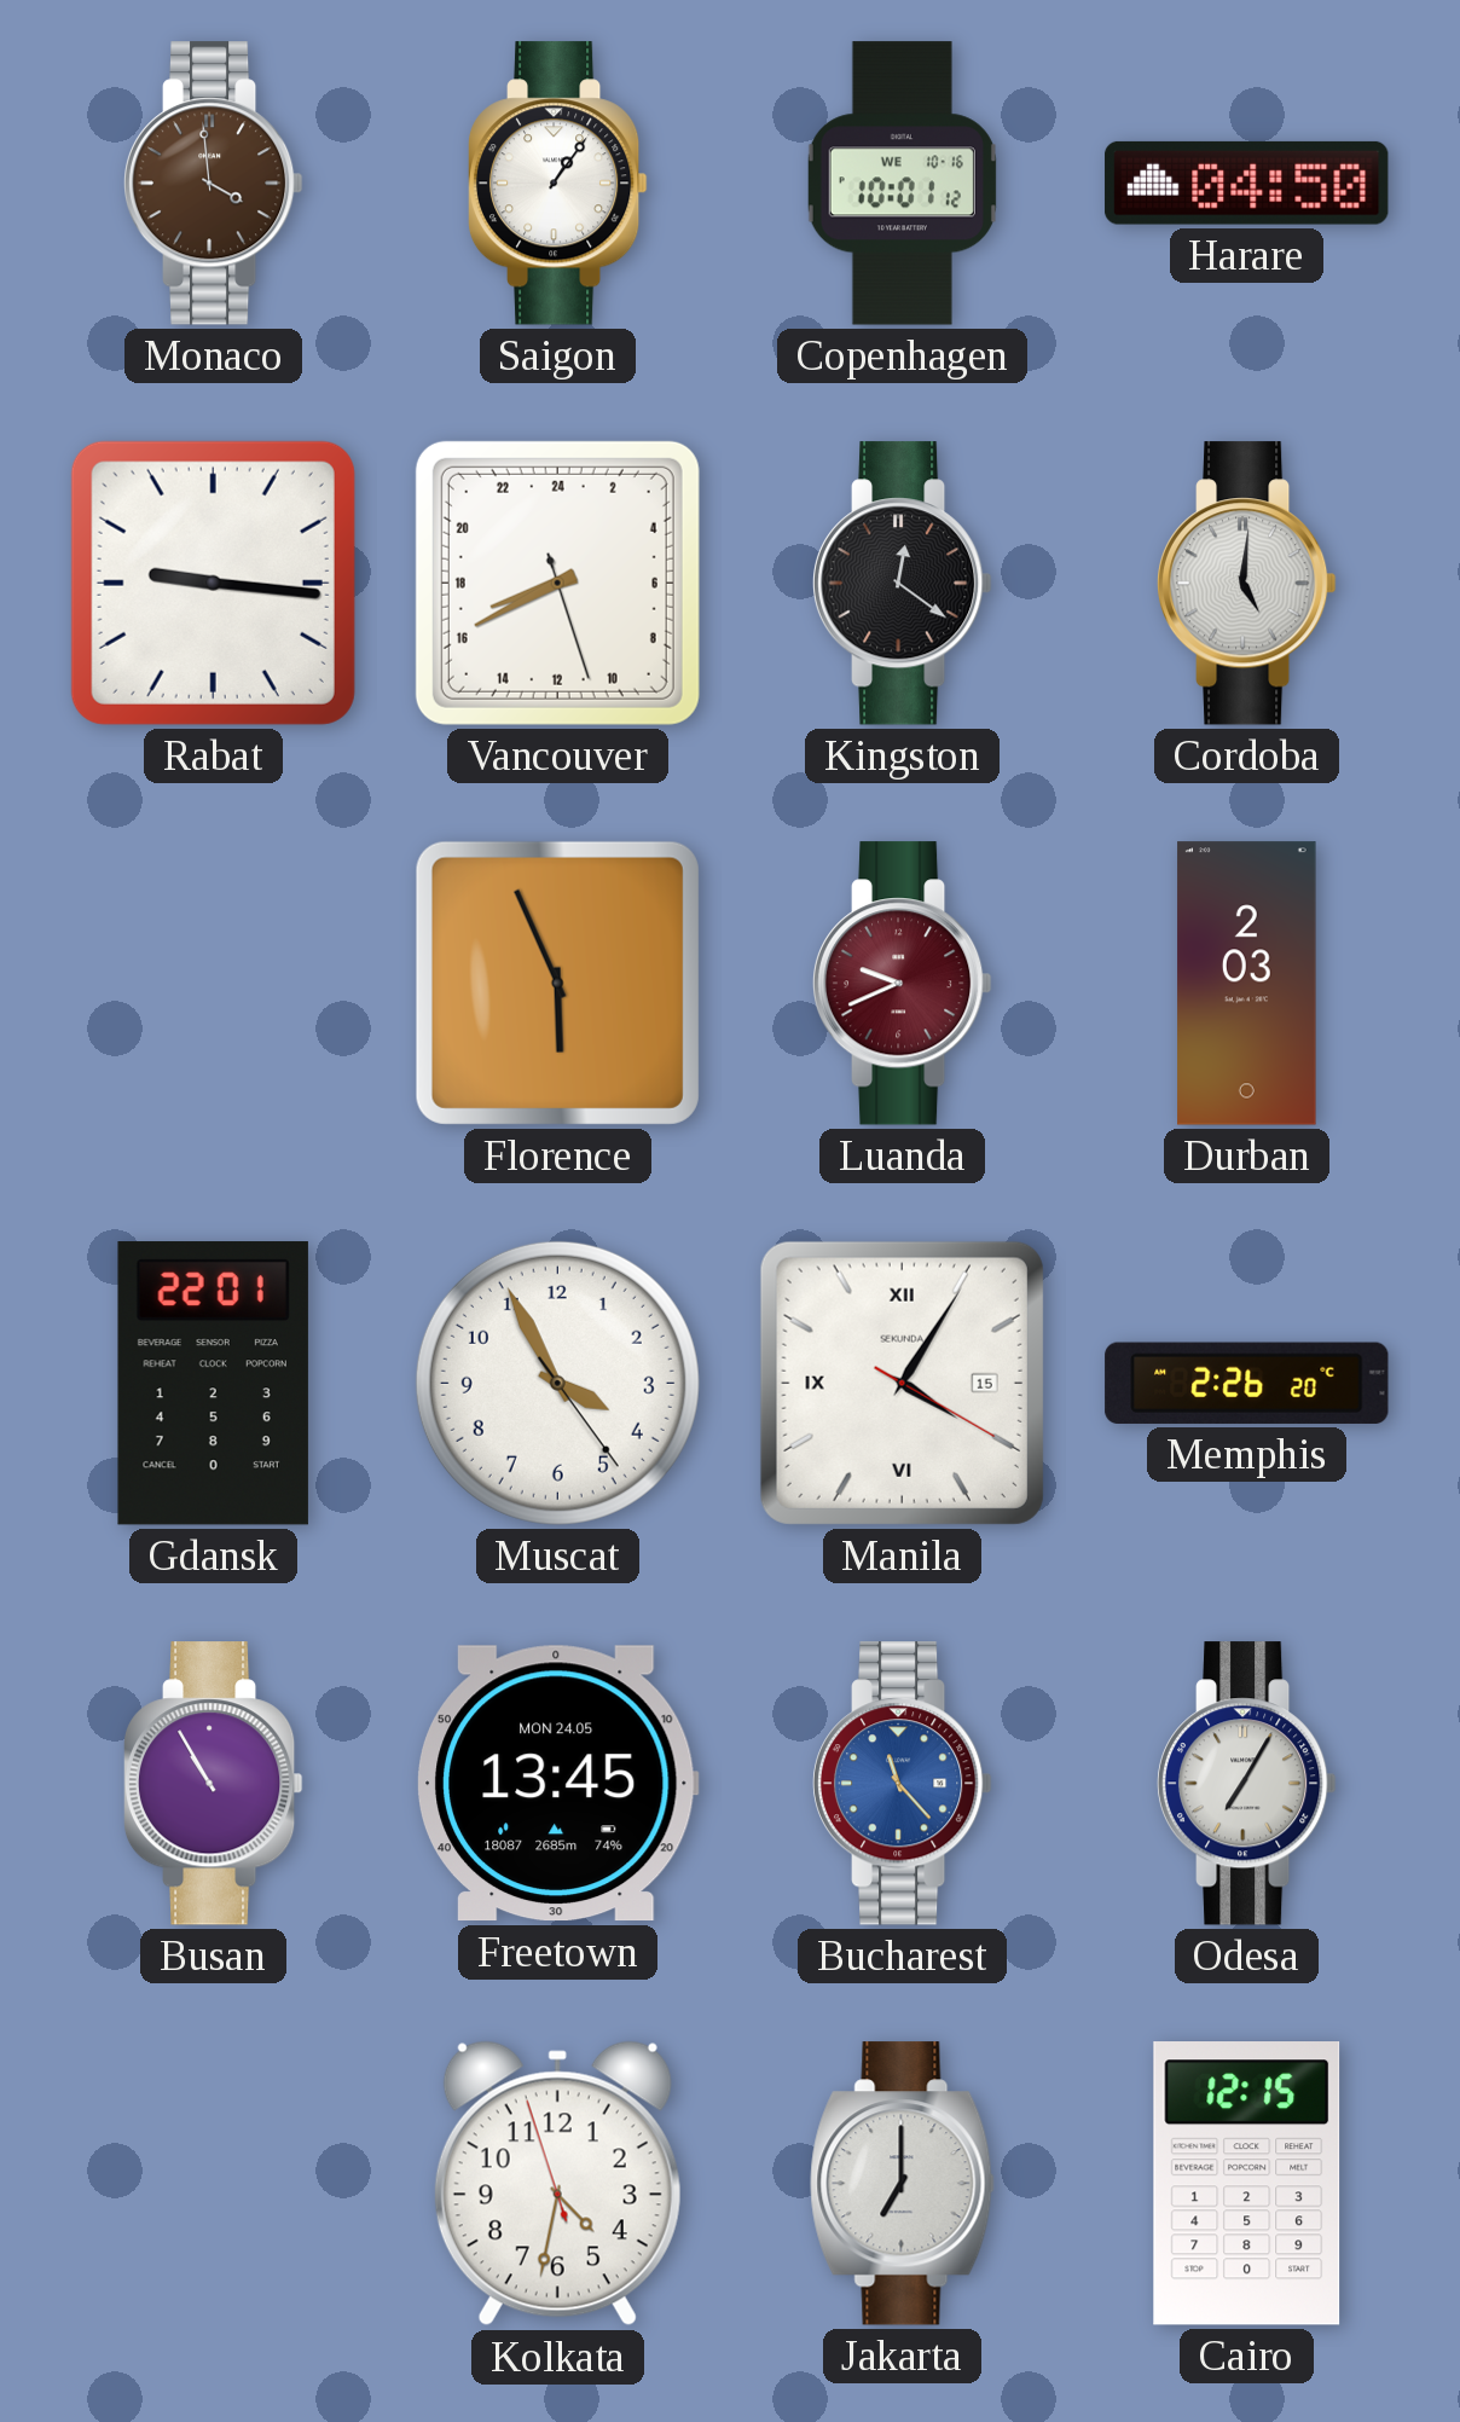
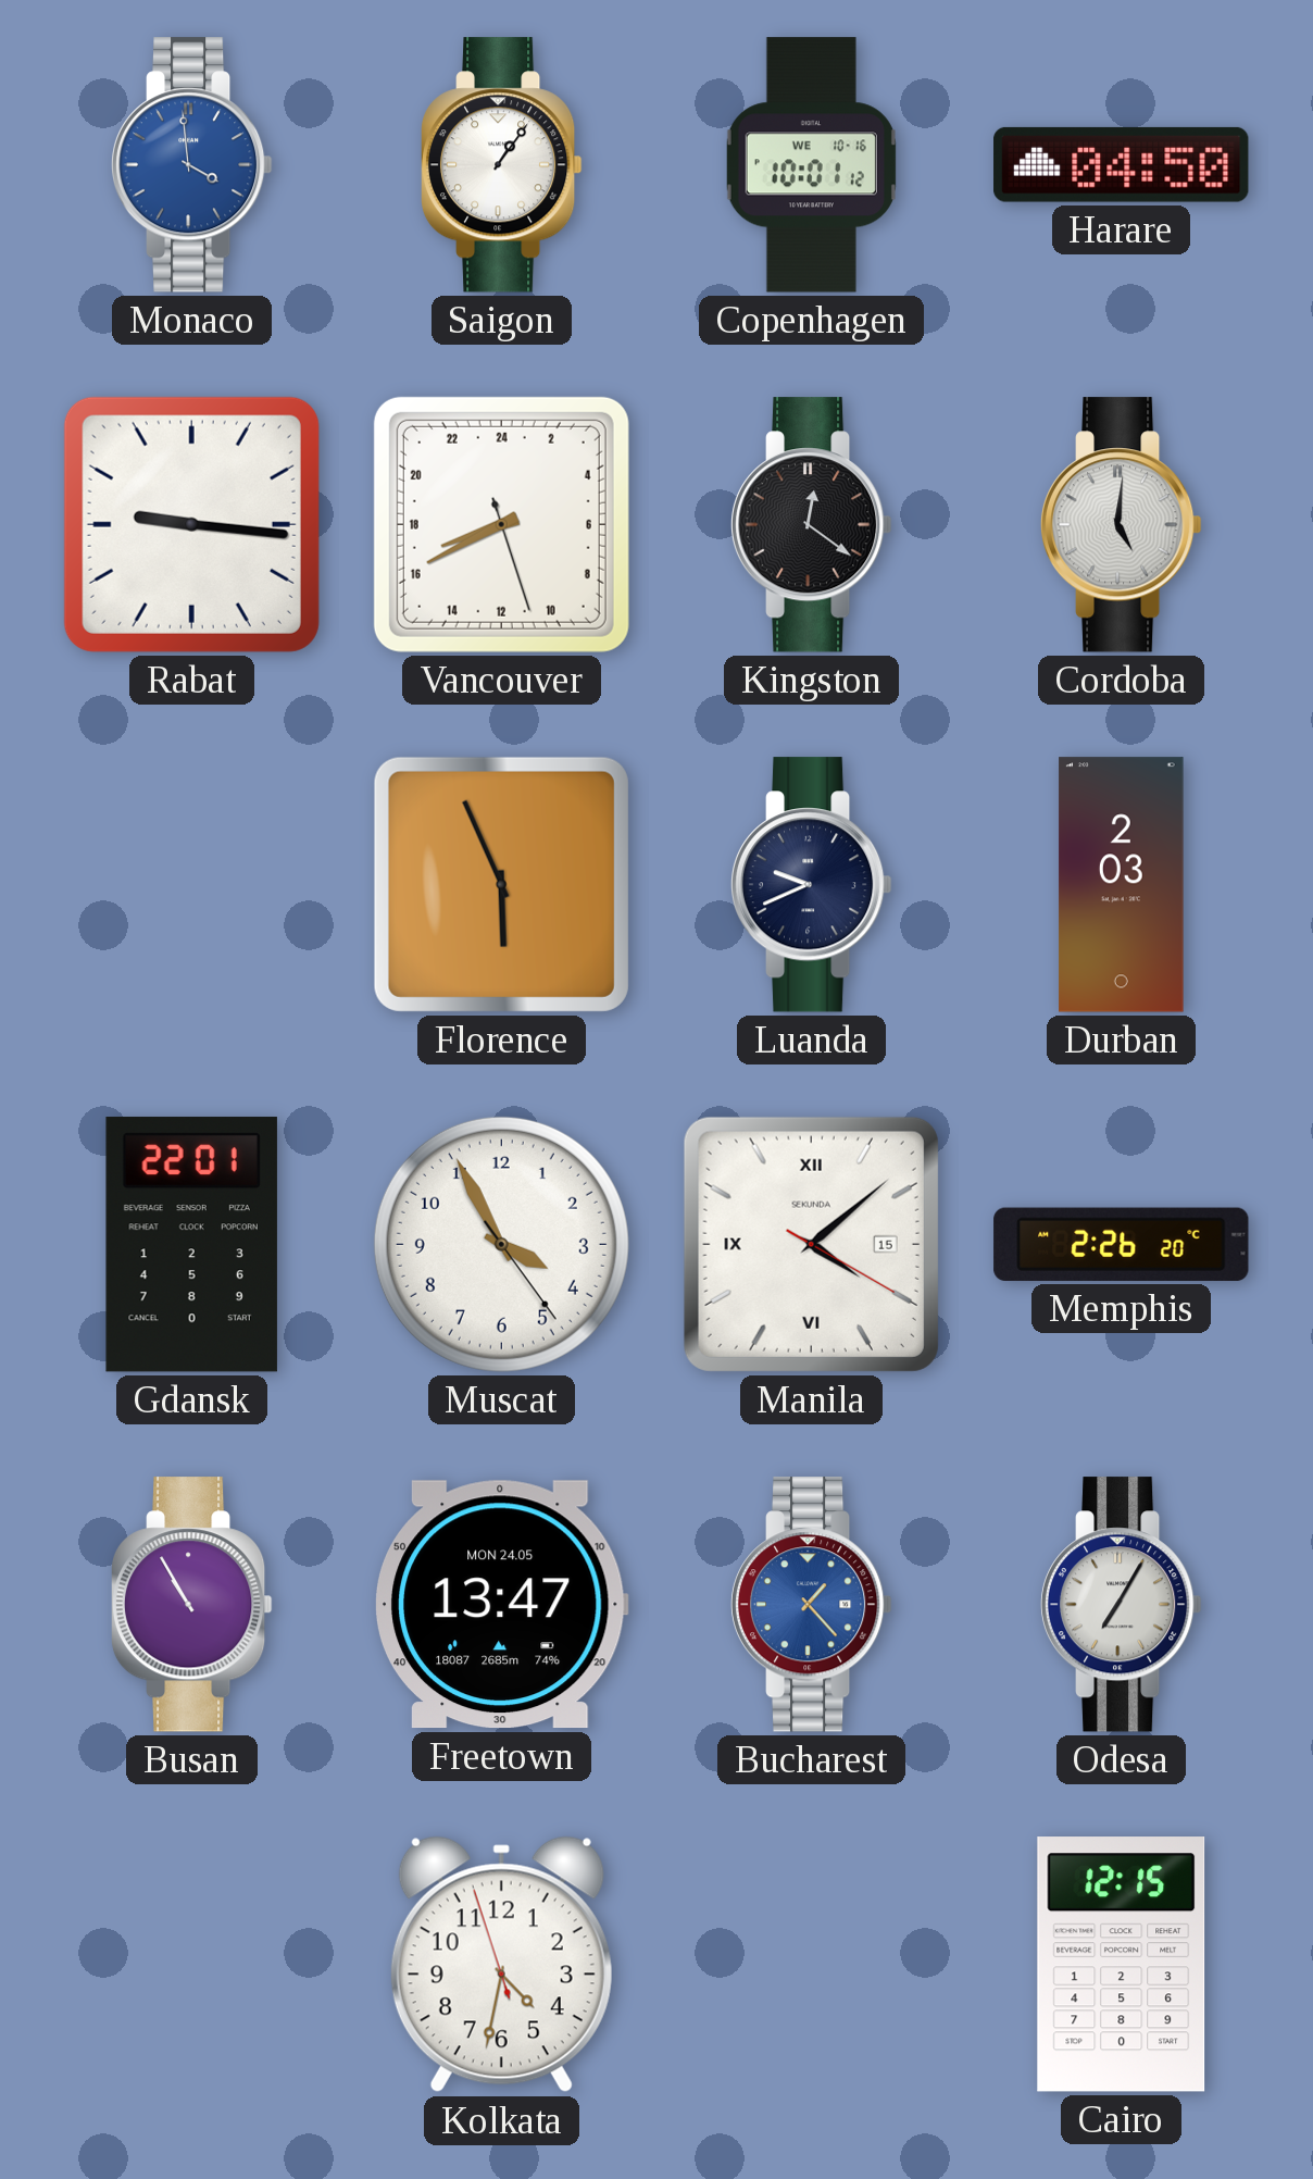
Monaco dial: brown -> blue (191, 165)
Luanda dial: burgundy -> navy (811, 885)
Manila: 4:05 -> 4:08 (811, 1244)
Freetown: 13:45 -> 13:47 (501, 1605)
Bucharest: 11:23 -> 1:23 (811, 1605)
Jakarta: 7:00 -> none (903, 2184)
